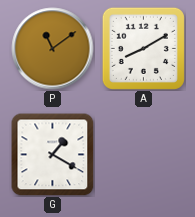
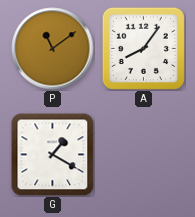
A: 8:10 -> 8:06 (143, 48)
